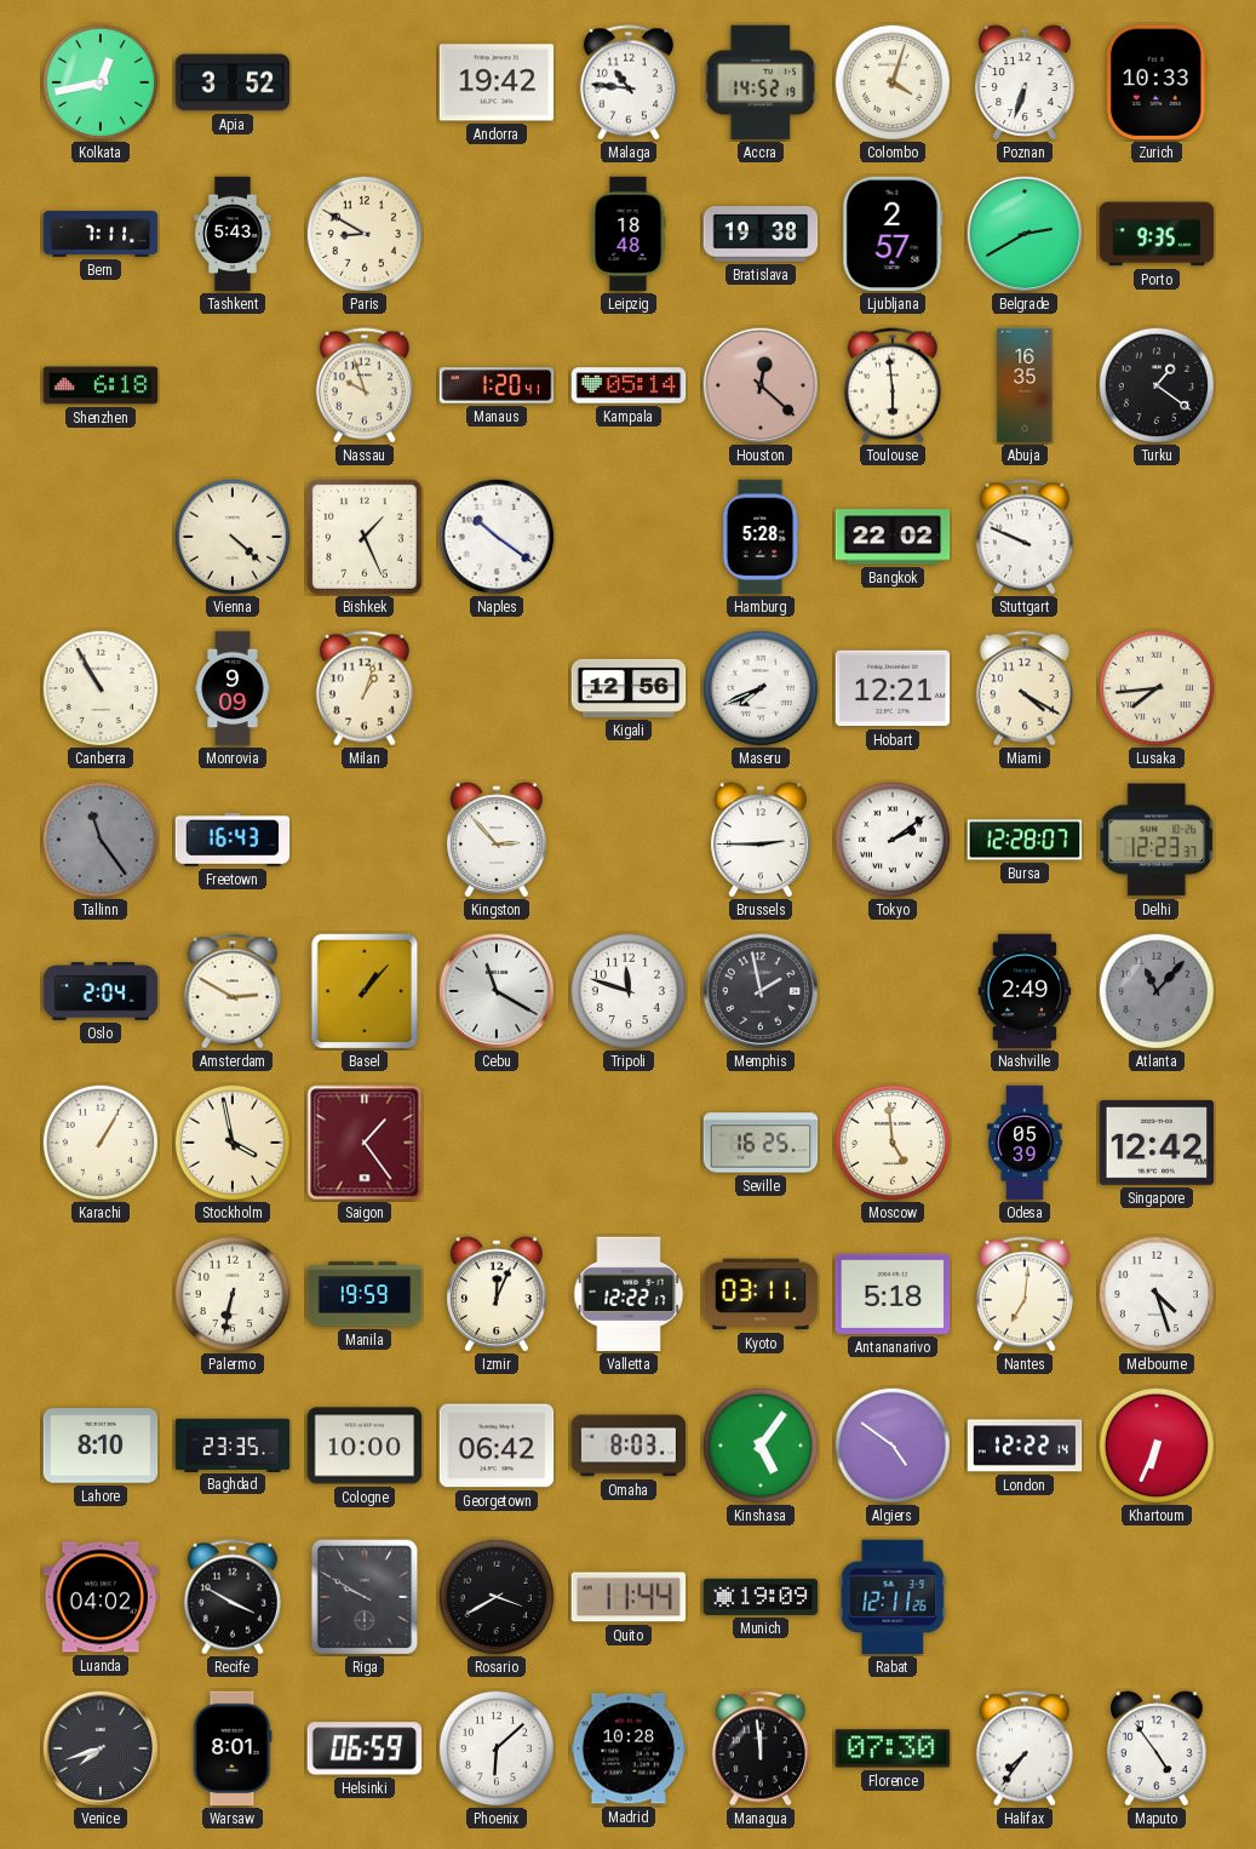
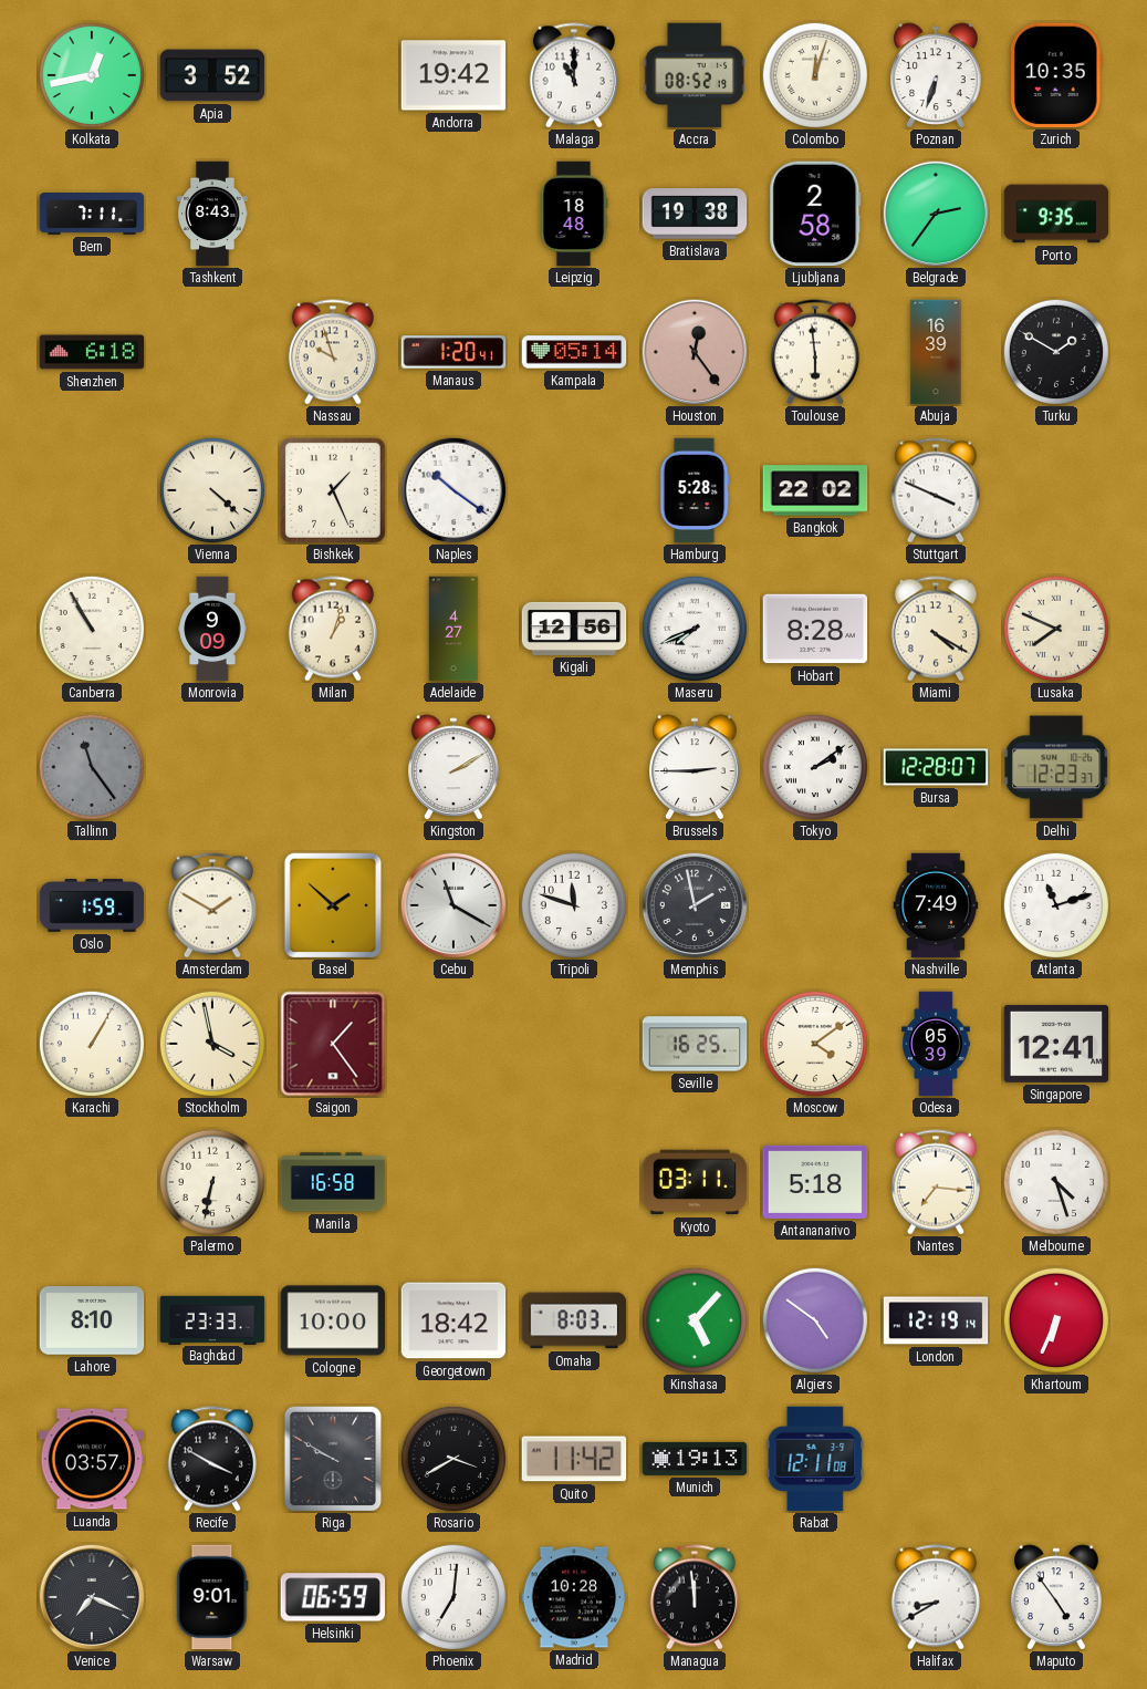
Malaga: 10:46 -> 11:00 (574, 75)
Accra: 14:52 -> 08:52 (695, 75)
Colombo: 4:03 -> 12:03 (814, 74)
Zurich: 10:33 -> 10:35 (1056, 75)
Tashkent: 5:43 -> 8:43 (213, 214)
Paris: 8:50 -> none (363, 233)
Ljubljana: 2:57 -> 2:58 (815, 214)
Belgrade: 2:40 -> 2:36 (936, 214)
Houston: 12:22 -> 12:24 (695, 352)
Abuja: 16:35 -> 16:39 (936, 352)
Turku: 1:21 -> 1:50 (1055, 351)
Stuttgart: 9:49 -> 3:49 (936, 490)
Adelaide: none -> 4:27 (453, 629)
Hobart: 12:21 -> 8:28 (815, 629)
Lusaka: 7:44 -> 7:49 (1055, 628)
Freetown: 16:43 -> none (233, 840)
Kingston: 2:53 -> 2:10 (453, 767)
Oslo: 2:04 -> 1:59 (92, 905)
Amsterdam: 2:50 -> 1:50 (212, 905)
Basel: 1:07 -> 1:52 (333, 905)
Nashville: 2:49 -> 7:49 (936, 905)
Atlanta: 11:07 -> 11:12 (1055, 904)
Atlanta dial: grey -> white (1055, 904)
Moscow: 4:59 -> 4:09 (814, 1043)
Singapore: 12:42 -> 12:41 (1056, 1044)
Manila: 19:59 -> 16:58 (333, 1182)
Izmir: 12:04 -> none (497, 1294)
Valletta: 12:22 -> none (629, 1294)
Nantes: 7:01 -> 7:16 (936, 1182)
Baghdad: 23:35 -> 23:33 (212, 1319)
Georgetown: 06:42 -> 18:42 (453, 1320)
Kinshasa: 5:06 -> 5:07 (694, 1319)
London: 12:22 -> 12:19 (936, 1320)
Luanda: 04:02 -> 03:57 (92, 1459)
Quito: 11:44 -> 11:42 (574, 1459)
Munich: 19:09 -> 19:13 (695, 1459)
Rabat: 12:11:26 -> 12:11:08 (815, 1459)
Venice: 7:42 -> 7:19 (92, 1597)
Warsaw: 8:01 -> 9:01 (212, 1597)
Phoenix: 6:08 -> 7:01 (452, 1596)
Florence: 07:30 -> none (893, 1748)
Halifax: 7:36 -> 8:40 (936, 1597)
